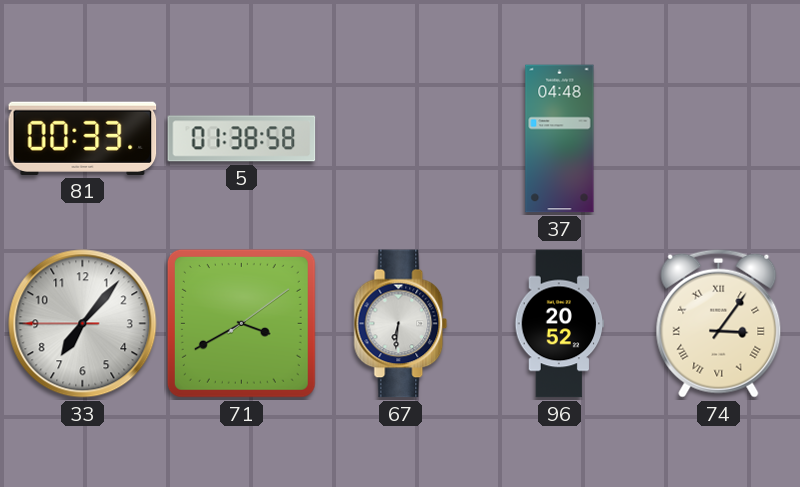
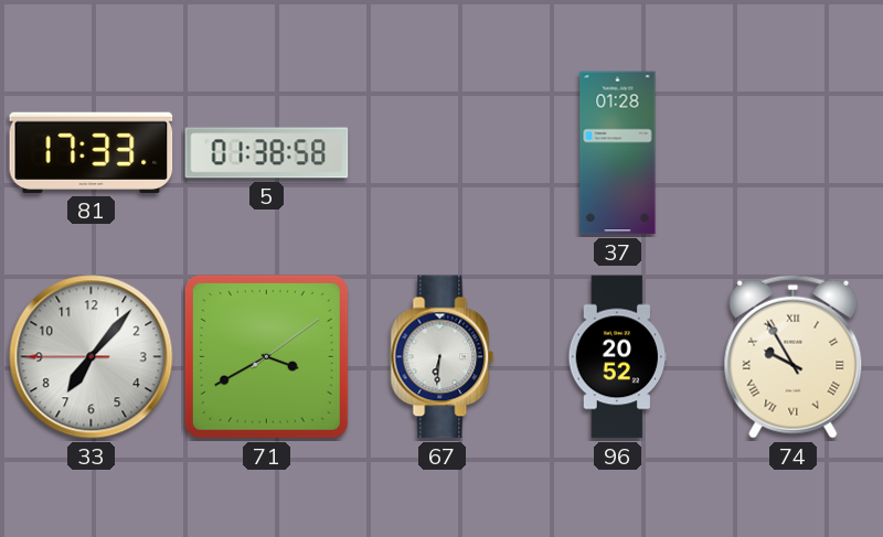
81: 00:33 -> 17:33 (92, 152)
37: 04:48 -> 01:28 (618, 153)
74: 3:06 -> 9:55 (794, 356)
